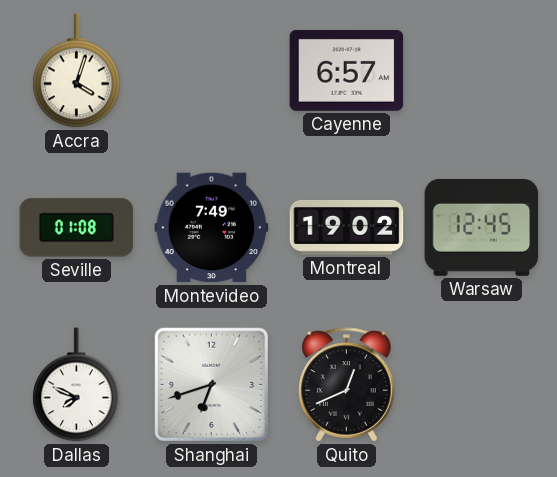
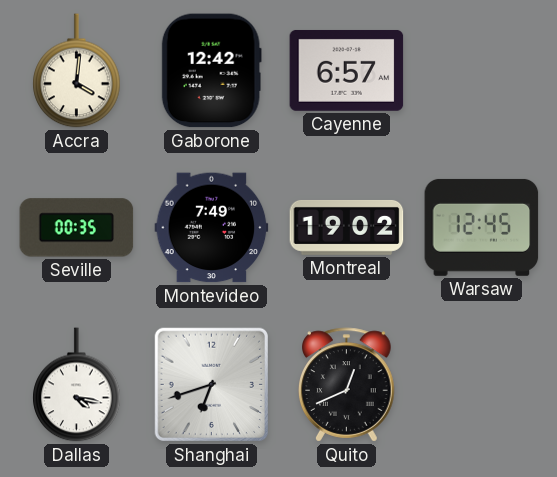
Accra: 4:03 -> 4:01 (77, 71)
Gaborone: none -> 12:42 (211, 71)
Seville: 01:08 -> 00:35 (77, 228)
Dallas: 7:49 -> 4:17 (77, 385)
